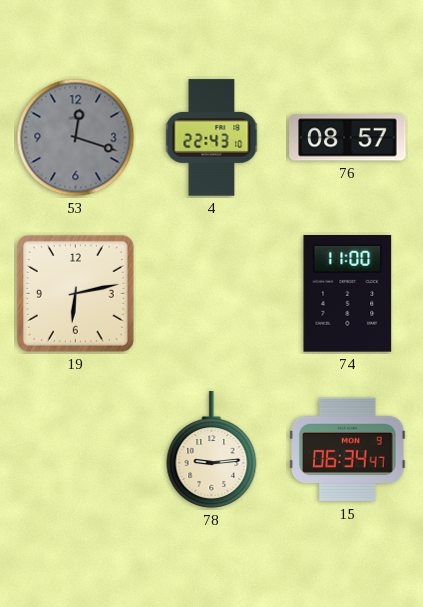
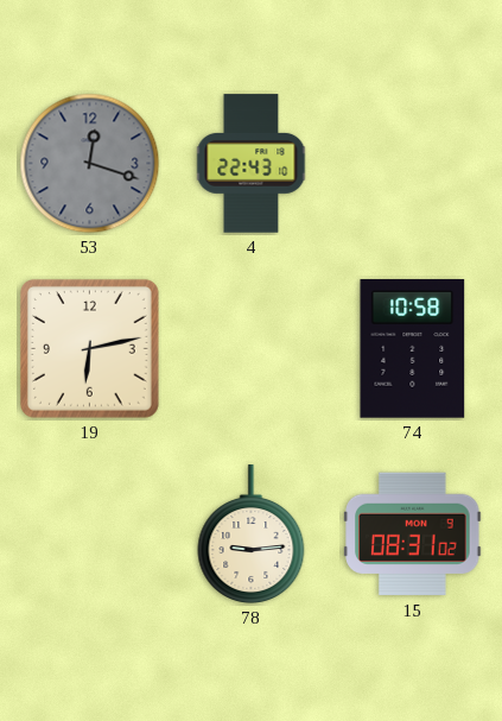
76: 08:57 -> none (348, 138)
74: 11:00 -> 10:58 (413, 349)
15: 06:34 -> 08:31 (413, 535)
